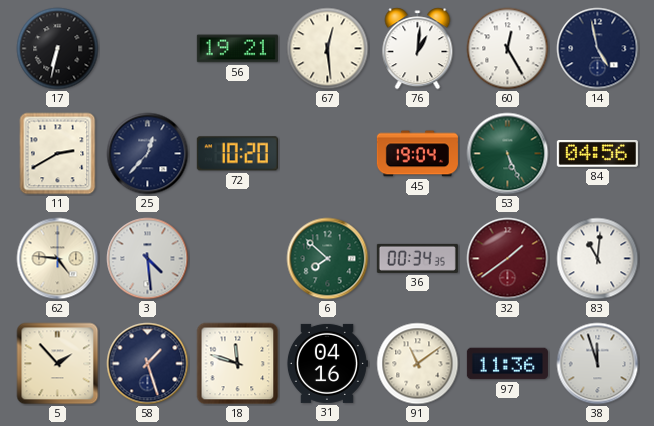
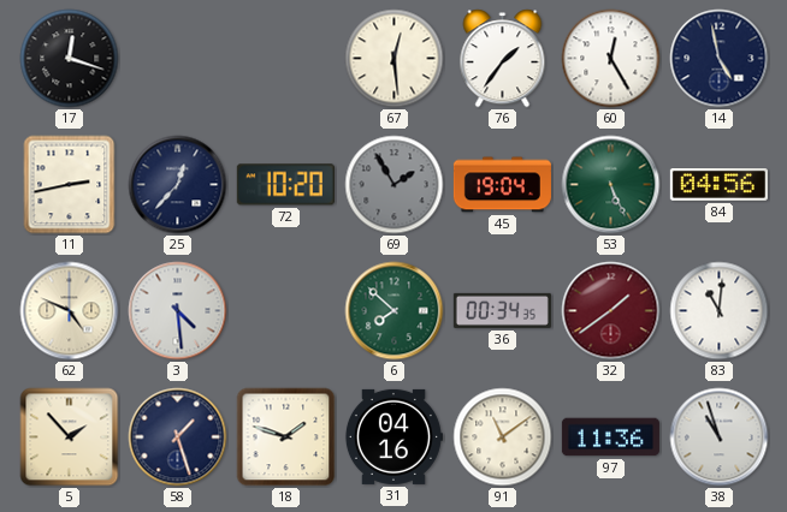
17: 6:32 -> 12:18 (70, 59)
56: 19:21 -> none (237, 49)
76: 1:01 -> 1:36 (503, 59)
11: 2:40 -> 2:43 (70, 185)
69: none -> 1:55 (395, 185)
62: 4:46 -> 4:49 (70, 311)
18: 11:48 -> 1:48 (286, 437)
38: 11:57 -> 10:57 (720, 437)
